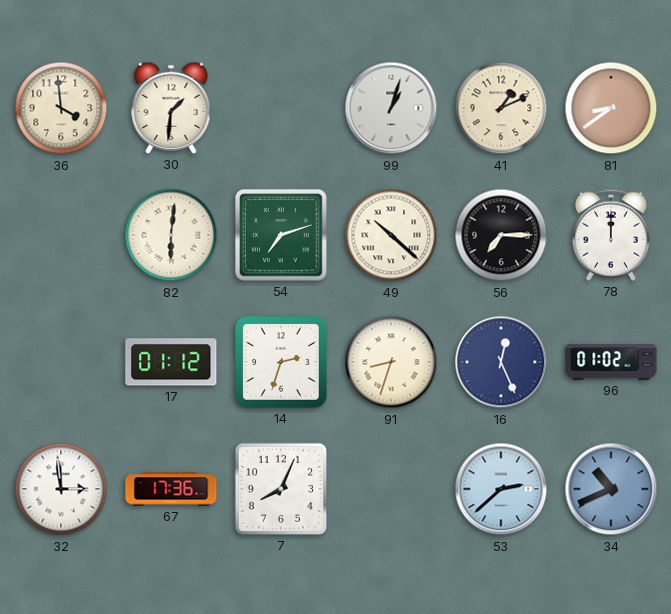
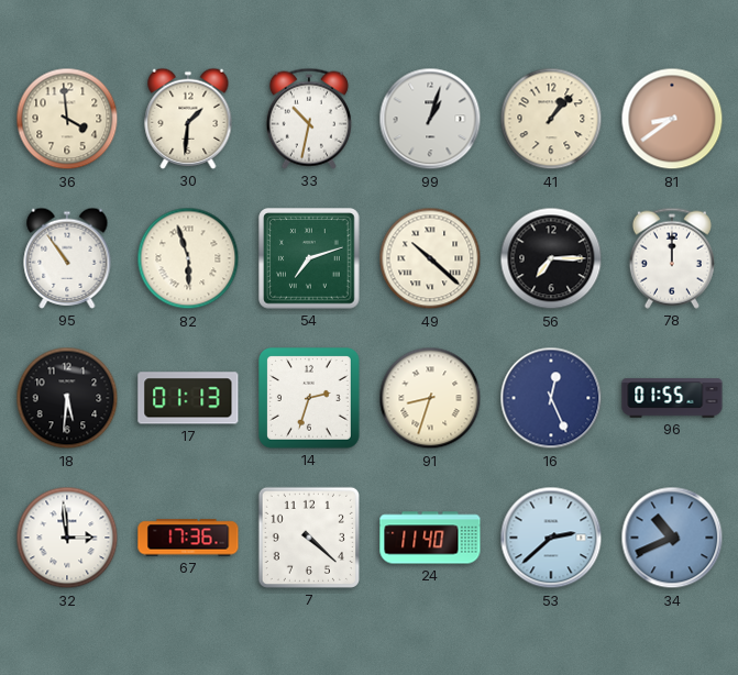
33: none -> 10:32 (309, 119)
41: 1:11 -> 1:07 (551, 119)
95: none -> 10:54 (67, 258)
82: 6:01 -> 5:57 (188, 258)
18: none -> 5:31 (67, 398)
17: 01:12 -> 01:13 (188, 398)
96: 01:02 -> 01:55 (672, 398)
7: 8:04 -> 4:22 (309, 538)
24: none -> 11:40 (430, 538)
